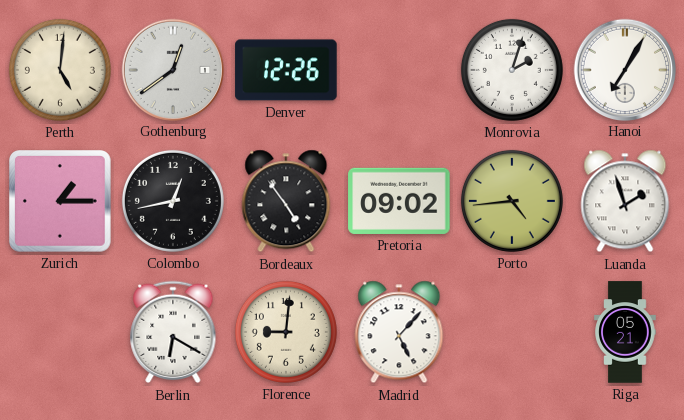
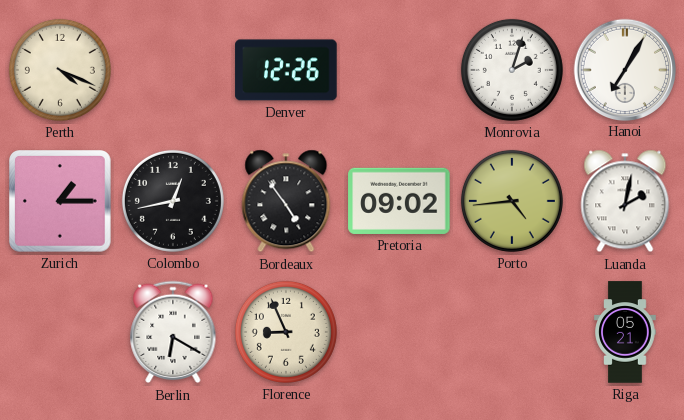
Perth: 5:01 -> 4:19 (60, 70)
Gothenburg: 12:39 -> none (172, 69)
Luanda: 1:57 -> 2:02 (625, 201)
Florence: 9:01 -> 8:56 (286, 332)
Madrid: 5:07 -> none (399, 332)
